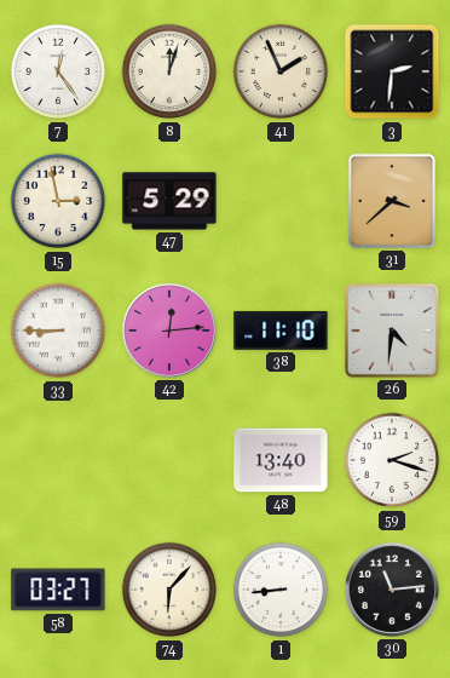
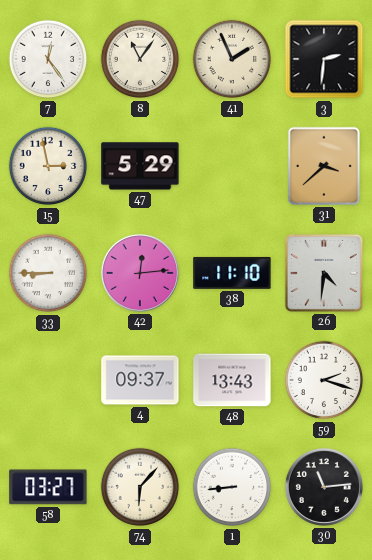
8: 12:03 -> 11:06 (140, 59)
4: none -> 09:37 (140, 380)
48: 13:40 -> 13:43 (232, 380)
